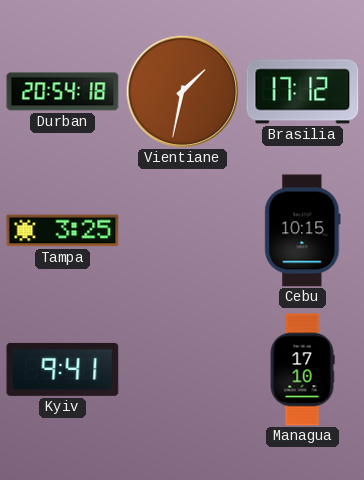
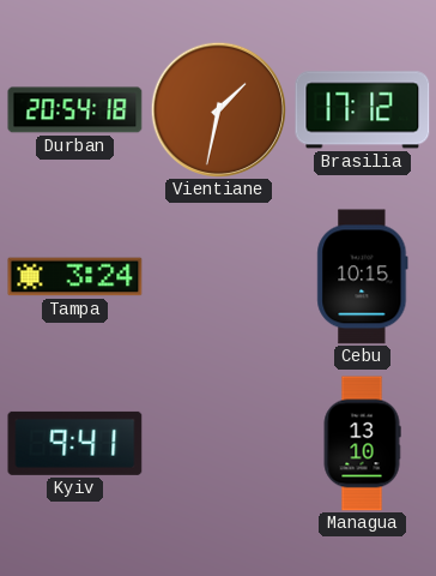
Tampa: 3:25 -> 3:24 (75, 277)
Managua: 17:10 -> 13:10 (362, 444)
